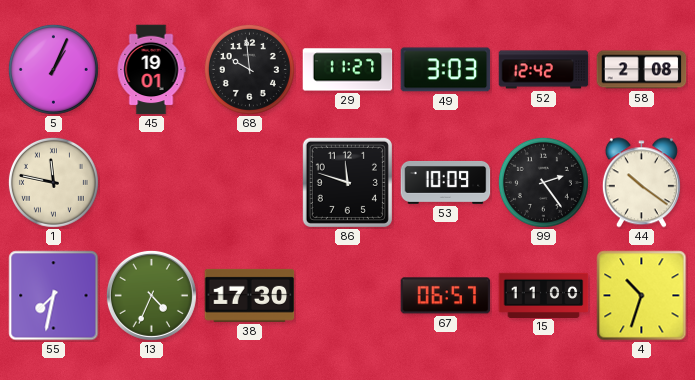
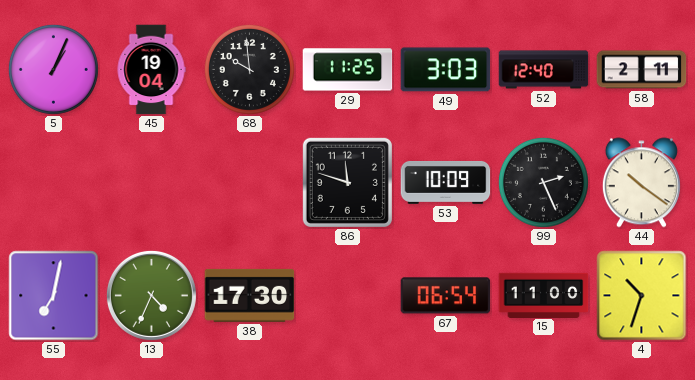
45: 19:01 -> 19:04 (151, 70)
29: 11:27 -> 11:25 (348, 70)
52: 12:42 -> 12:40 (544, 70)
58: 2:08 -> 2:11 (642, 70)
1: 11:47 -> none (53, 182)
99: 2:24 -> 2:26 (543, 182)
55: 7:32 -> 7:02 (54, 296)
67: 06:57 -> 06:54 (446, 296)
